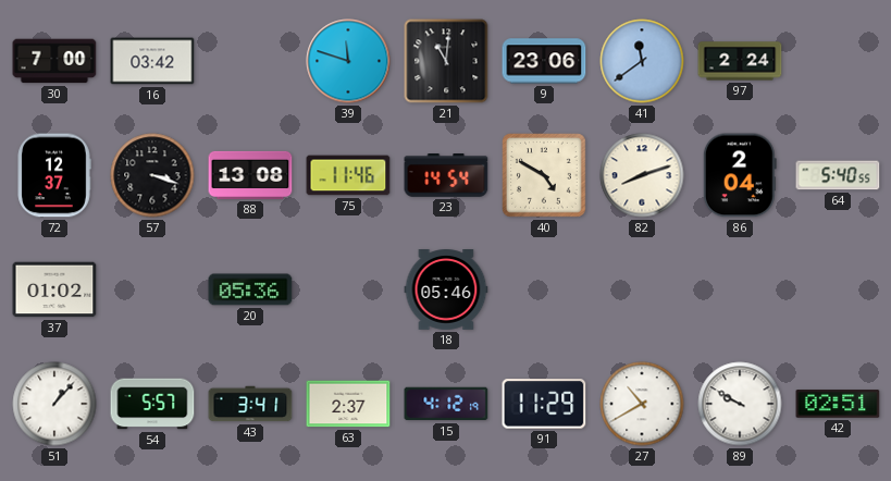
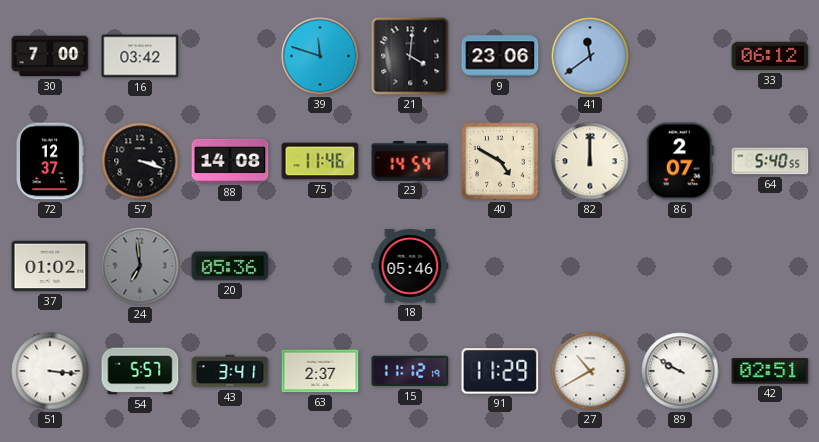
21: 11:01 -> 4:01 (410, 56)
97: 2:24 -> none (740, 61)
33: none -> 06:12 (770, 56)
88: 13:08 -> 14:08 (230, 161)
82: 8:12 -> 12:00 (590, 161)
86: 2:04 -> 2:07 (680, 161)
24: none -> 6:59 (140, 266)
51: 1:07 -> 3:16 (50, 371)
15: 4:12 -> 11:12 (410, 371)
